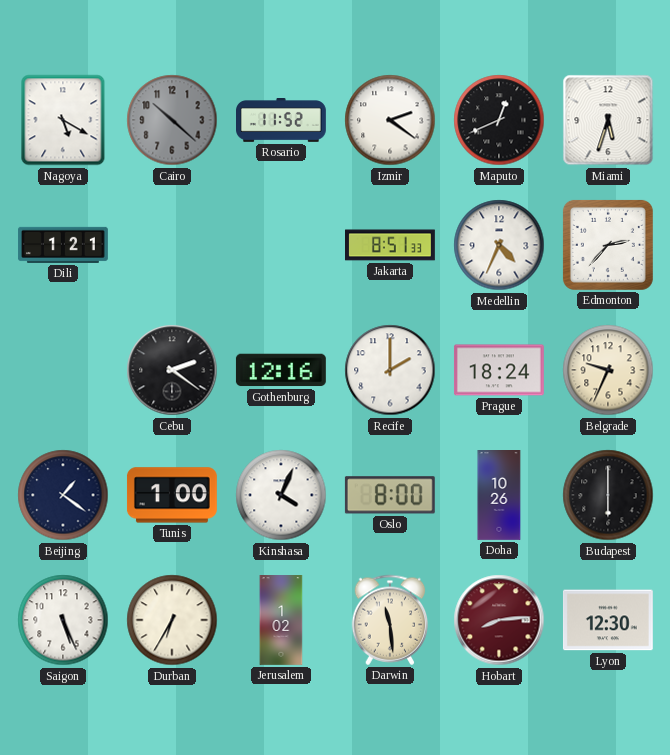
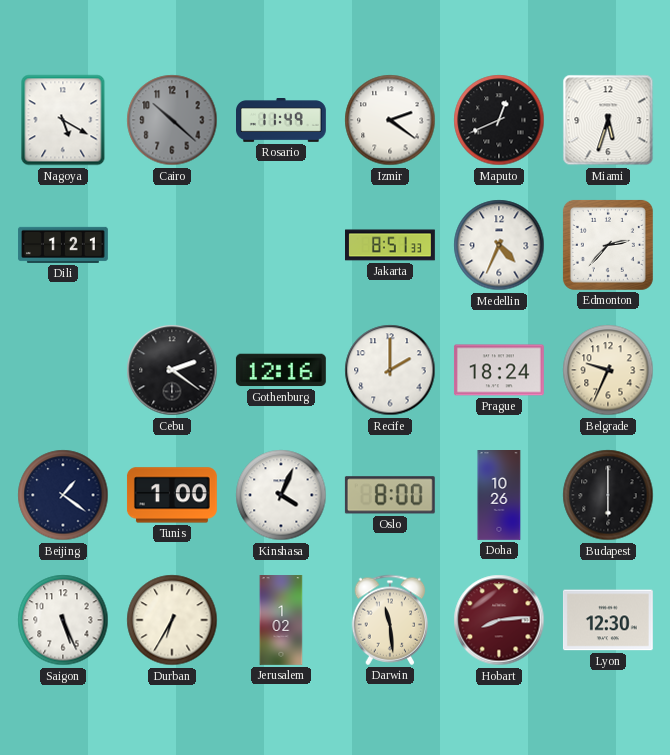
Rosario: 11:52 -> 11:49 (282, 121)
